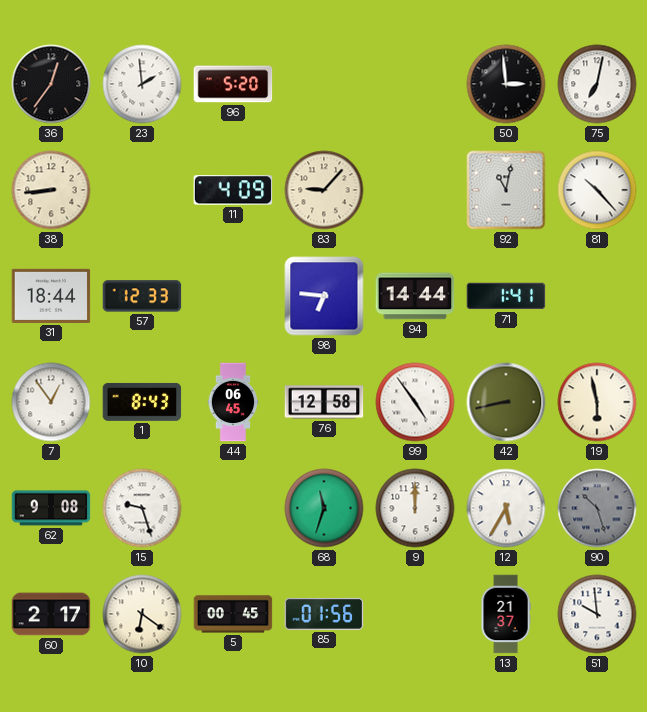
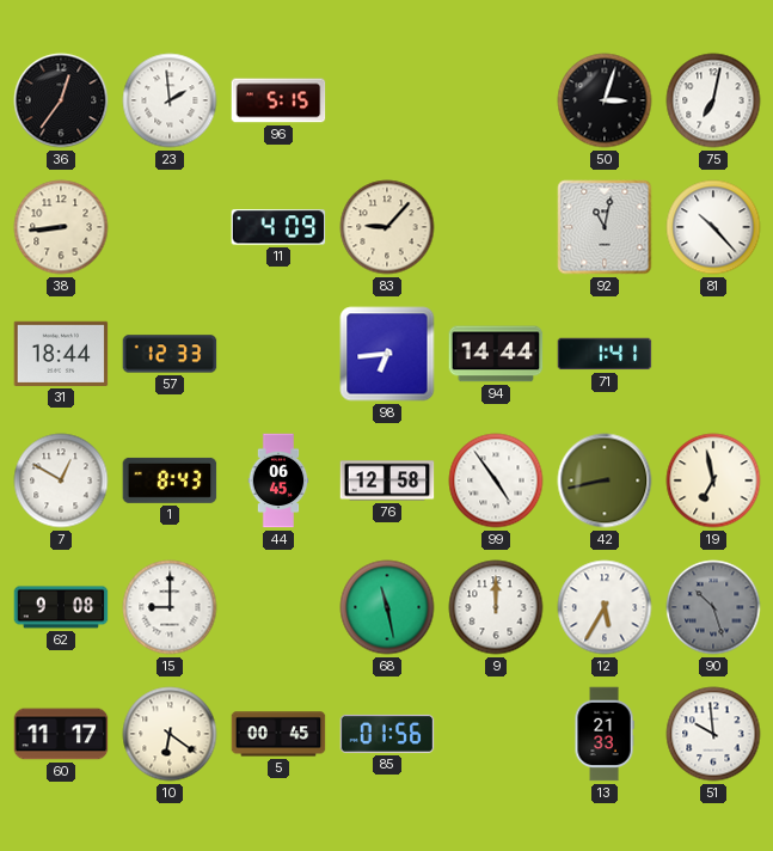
96: 5:20 -> 5:15 (278, 100)
50: 2:59 -> 3:03 (605, 100)
98: 6:46 -> 6:44 (387, 354)
7: 12:54 -> 12:50 (61, 480)
19: 5:58 -> 6:58 (713, 480)
15: 9:27 -> 9:00 (170, 607)
68: 11:33 -> 11:28 (387, 607)
60: 2:17 -> 11:17 (61, 734)
13: 21:37 -> 21:33 (605, 734)
